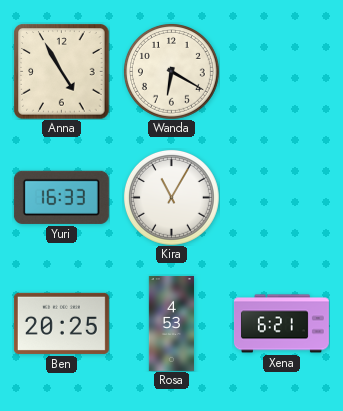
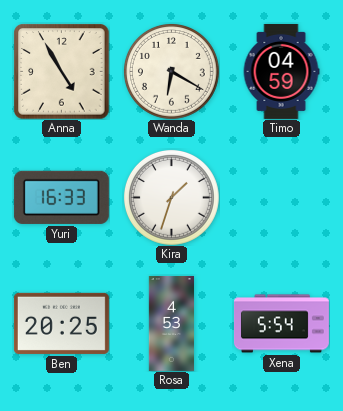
Timo: none -> 04:59 (281, 71)
Kira: 11:05 -> 1:33 (171, 197)
Xena: 6:21 -> 5:54 (281, 324)
